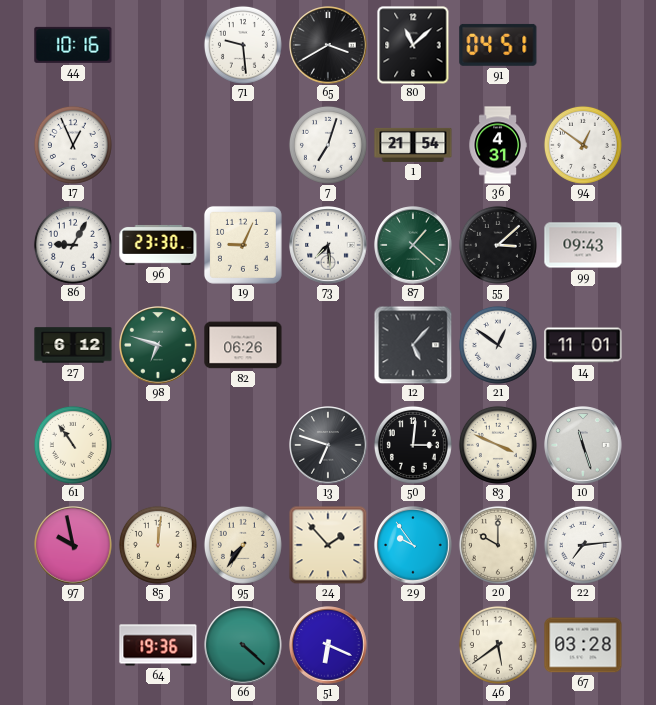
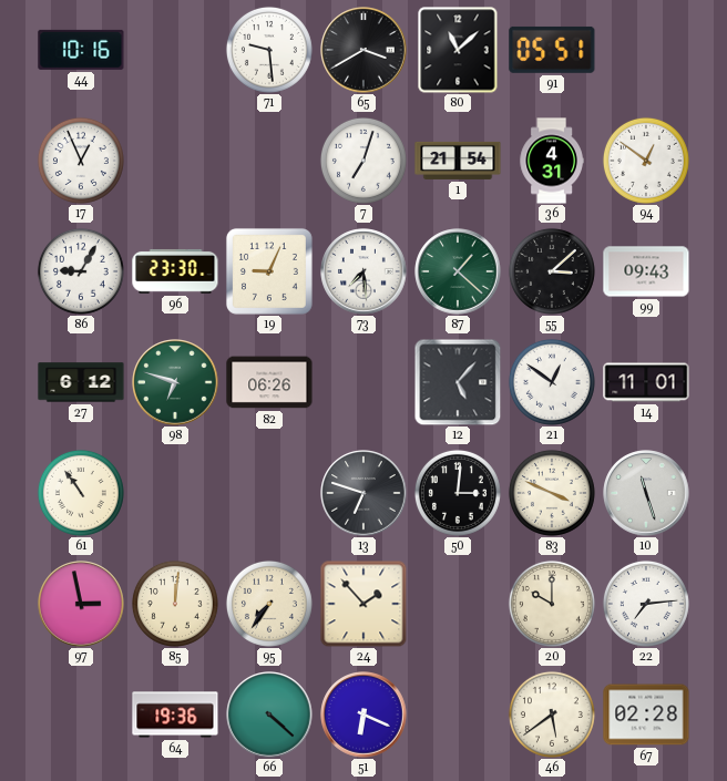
91: 04:51 -> 05:51 (552, 50)
97: 9:58 -> 2:58 (81, 604)
29: 9:54 -> none (413, 545)
67: 03:28 -> 02:28 (646, 715)
